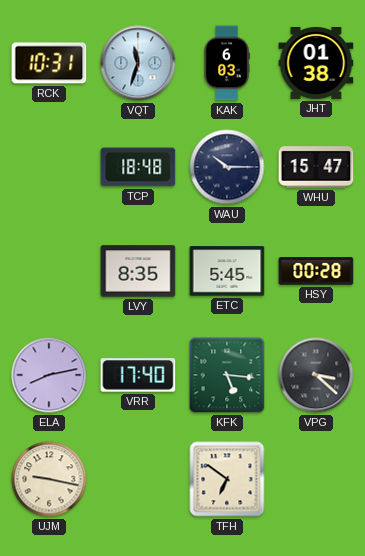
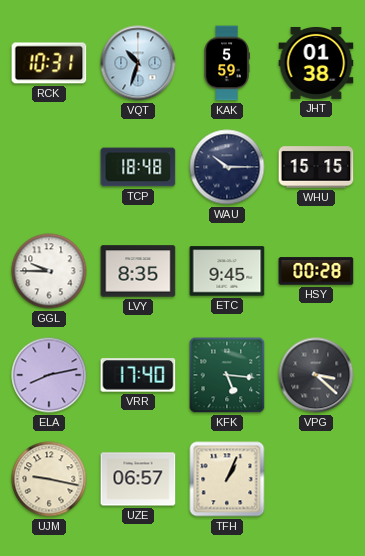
VQT: 11:33 -> 10:33 (138, 63)
KAK: 6:03 -> 5:59 (227, 63)
WHU: 15:47 -> 15:15 (316, 167)
GGL: none -> 9:45 (49, 271)
ETC: 5:45 -> 9:45 (227, 271)
UZE: none -> 06:57 (138, 479)
TFH: 6:51 -> 1:04 (227, 479)
